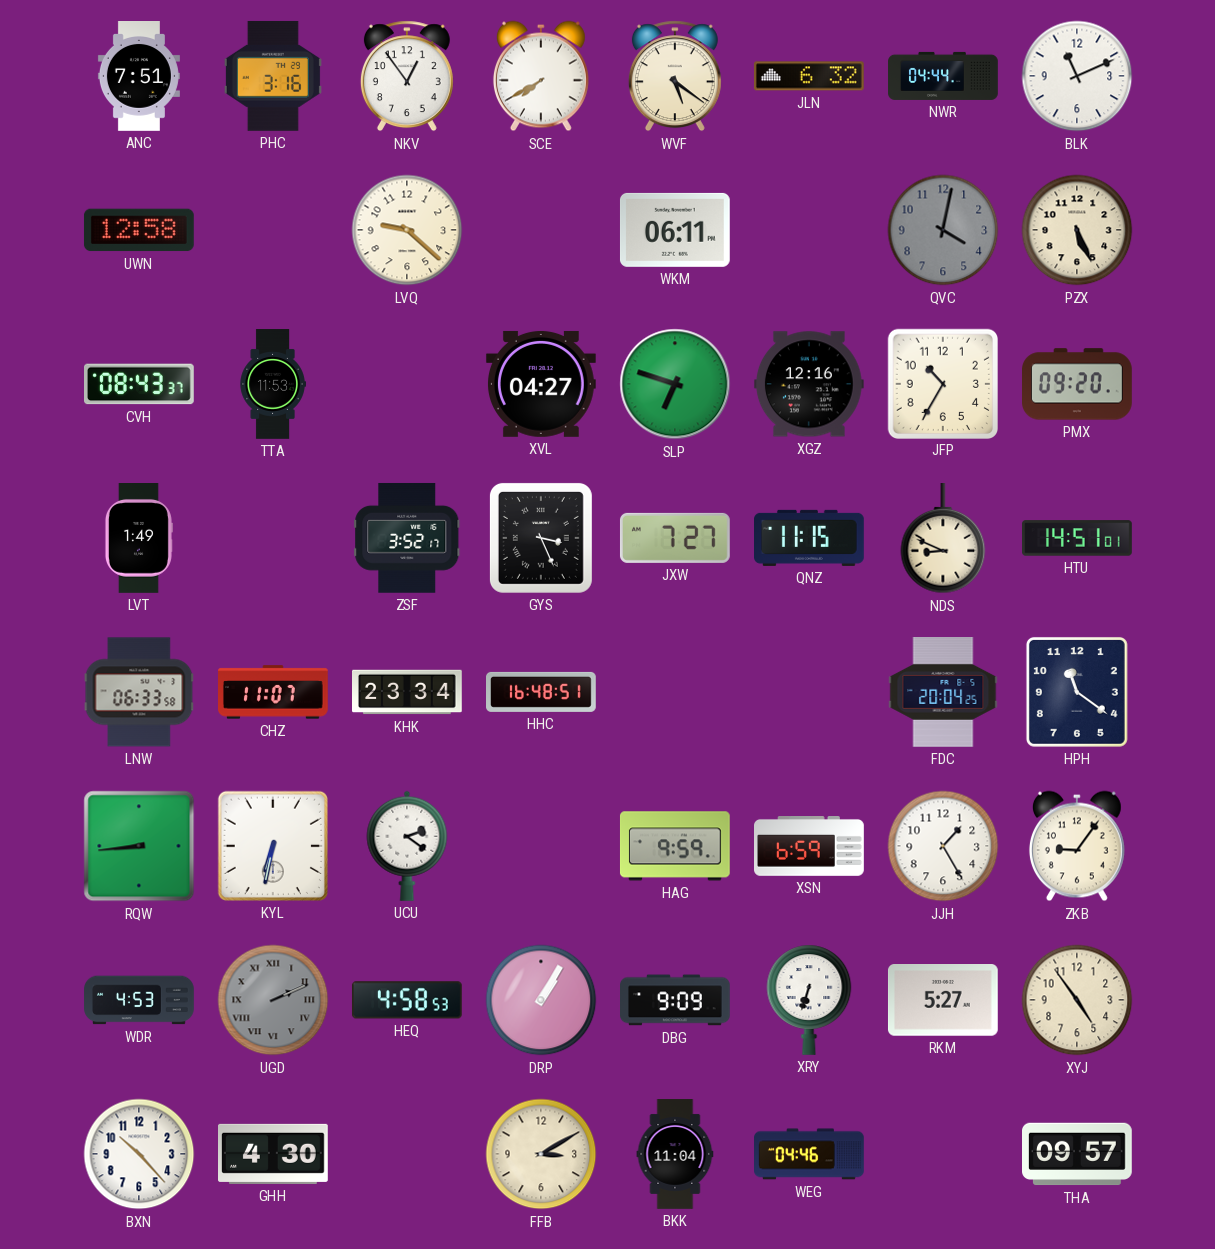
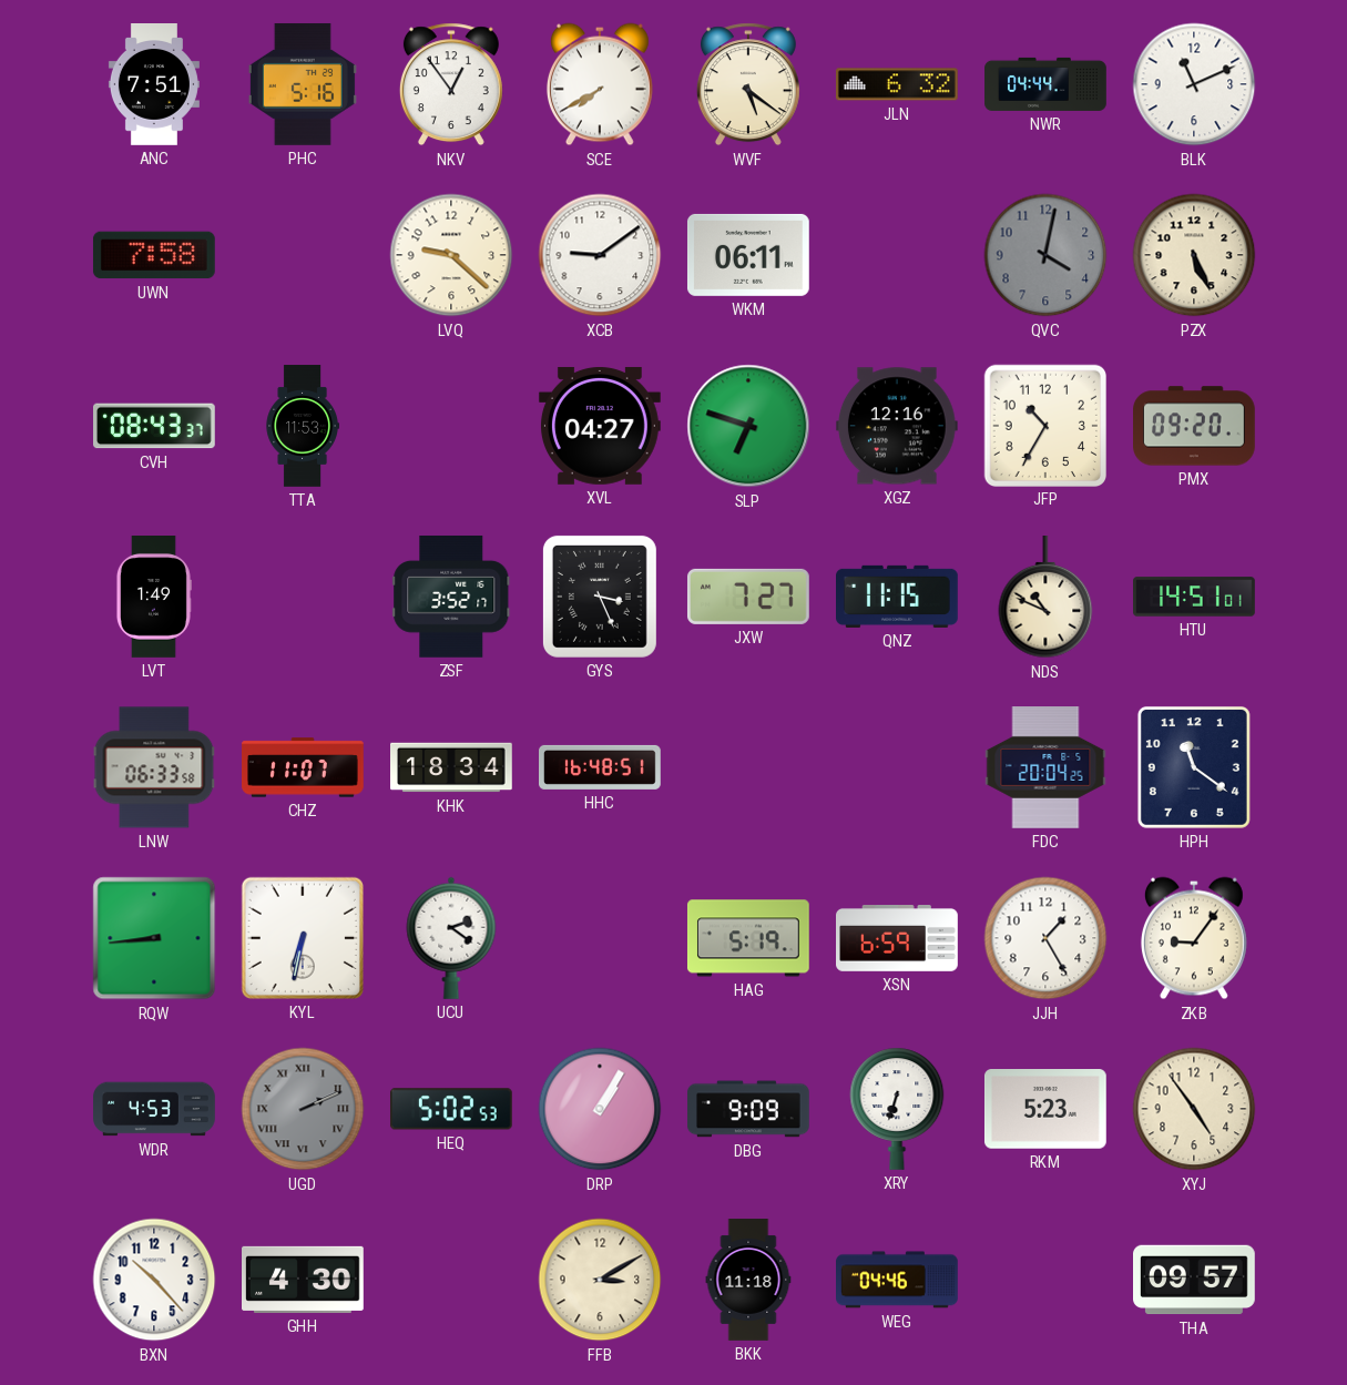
PHC: 3:16 -> 5:16 (303, 84)
UWN: 12:58 -> 7:58 (154, 255)
XCB: none -> 9:09 (600, 255)
NDS: 8:49 -> 10:49 (1045, 598)
KHK: 23:34 -> 18:34 (452, 767)
HAG: 9:59 -> 5:19 (748, 938)
HEQ: 4:58 -> 5:02 (451, 1109)
RKM: 5:27 -> 5:23 (1045, 1110)
BKK: 11:04 -> 11:18 (748, 1280)
